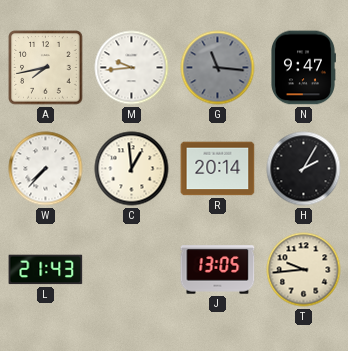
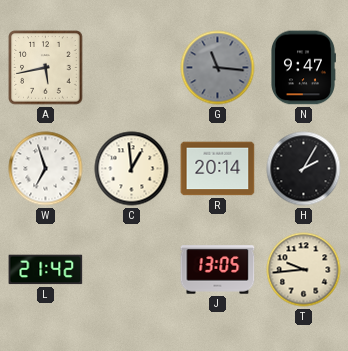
A: 7:43 -> 5:43 (46, 68)
M: 9:44 -> none (132, 68)
W: 7:37 -> 6:57 (46, 169)
L: 21:43 -> 21:42 (46, 270)
